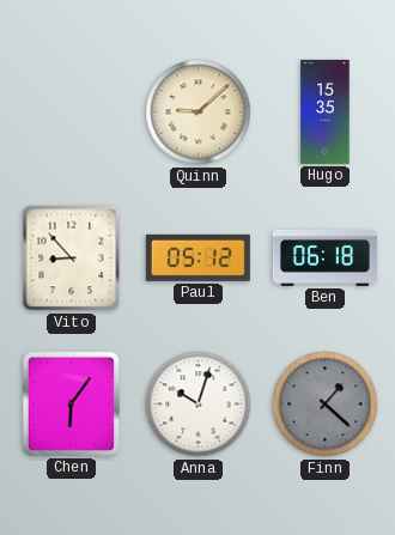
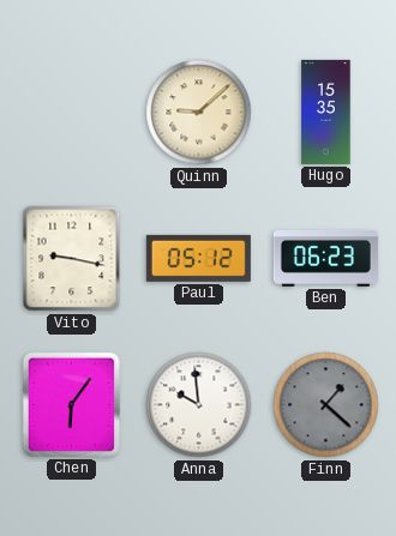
Vito: 8:53 -> 9:17 (72, 259)
Ben: 06:18 -> 06:23 (325, 258)
Anna: 10:03 -> 9:59 (199, 405)
